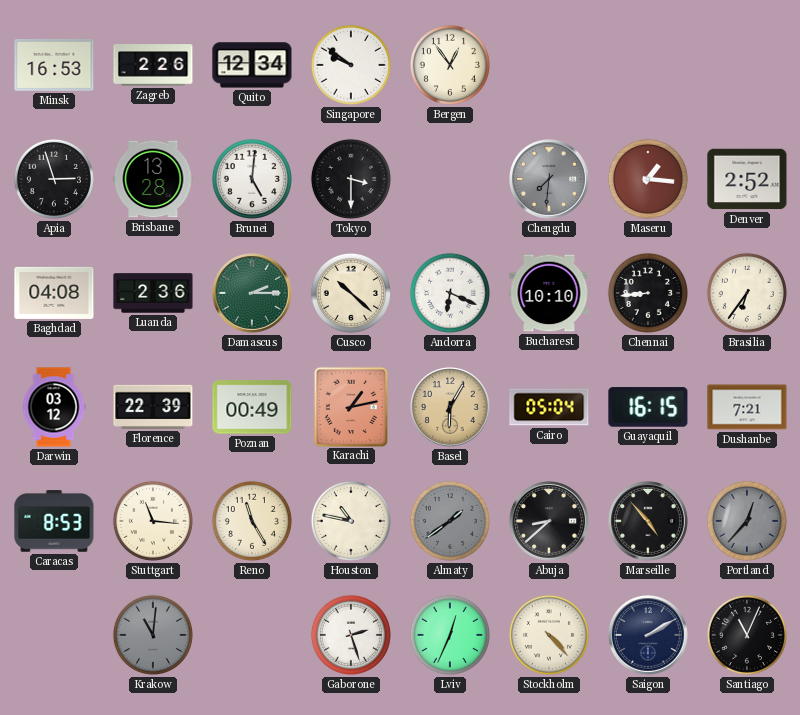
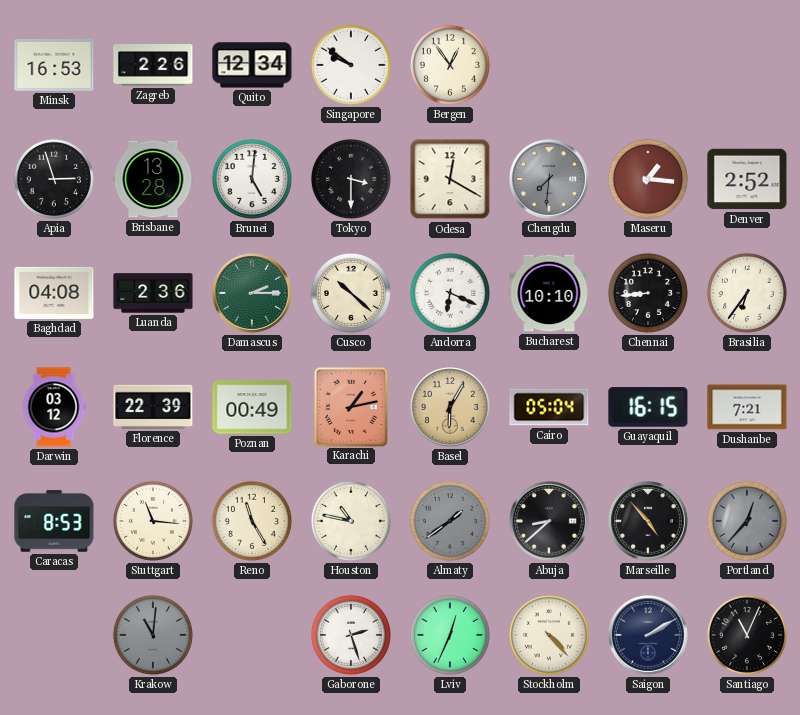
Odesa: none -> 12:20 (450, 179)
